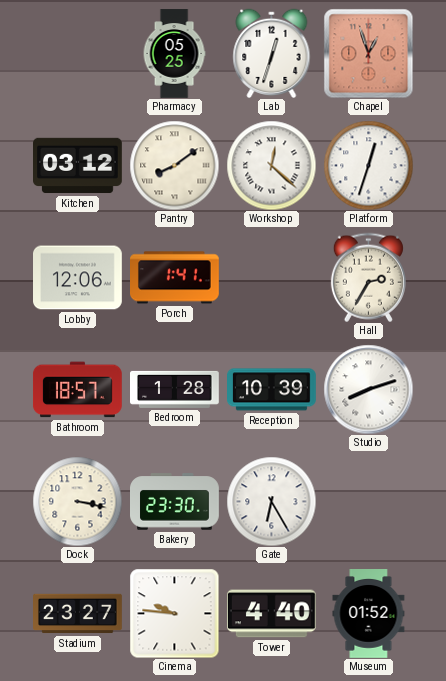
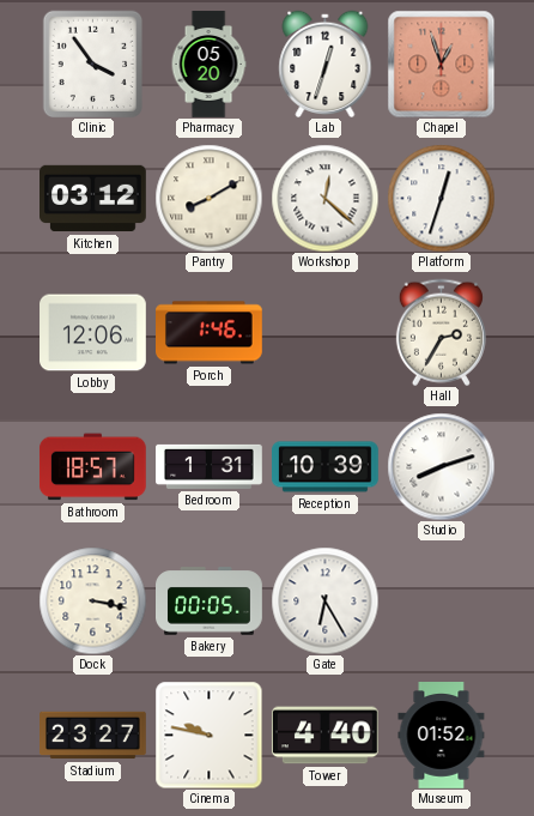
Clinic: none -> 3:54 (93, 64)
Pharmacy: 05:25 -> 05:20 (208, 65)
Pantry: 8:09 -> 8:10 (208, 198)
Porch: 1:41 -> 1:46 (210, 333)
Bedroom: 1:28 -> 1:31 (210, 466)
Bakery: 23:30 -> 00:05 (210, 602)
Cinema: 9:46 -> 9:47 (208, 735)
